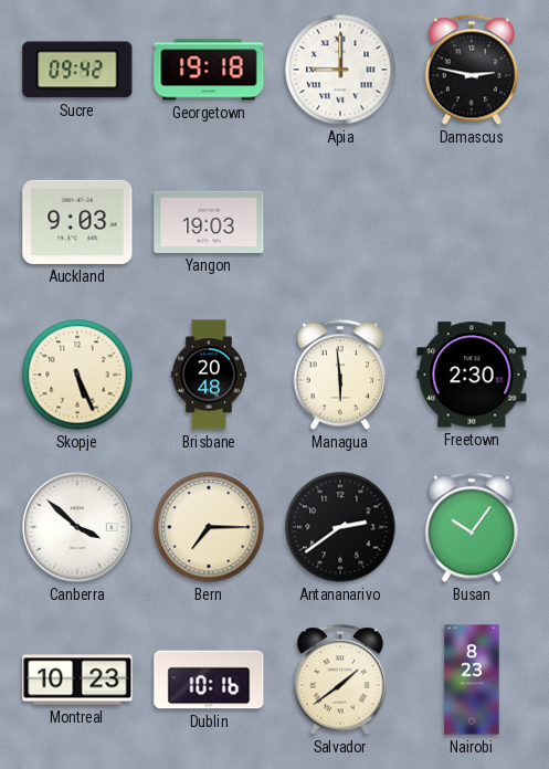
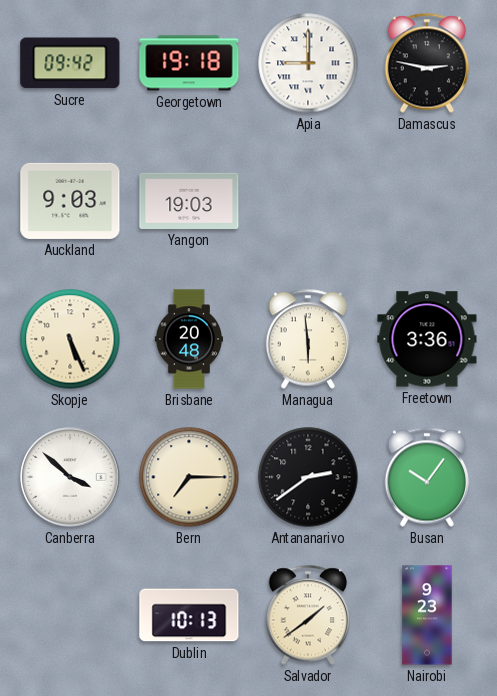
Freetown: 2:30 -> 3:36 (427, 339)
Montreal: 10:23 -> none (77, 680)
Dublin: 10:16 -> 10:13 (189, 615)
Nairobi: 8:23 -> 9:23 (427, 615)
